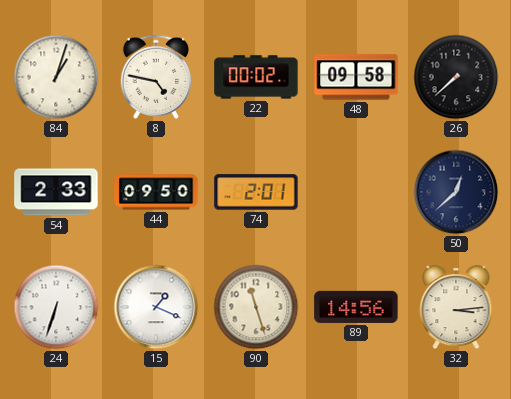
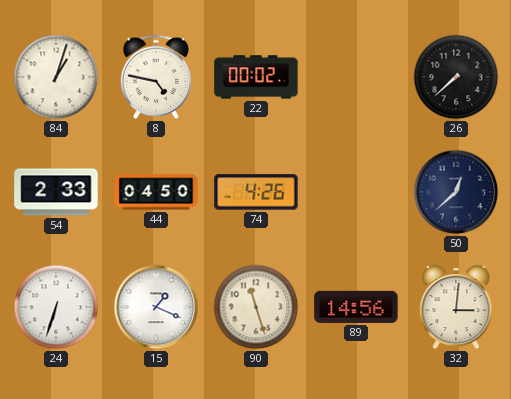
48: 09:58 -> none (356, 77)
44: 09:50 -> 04:50 (156, 192)
74: 2:01 -> 4:26 (256, 192)
32: 3:14 -> 3:01 (456, 307)
